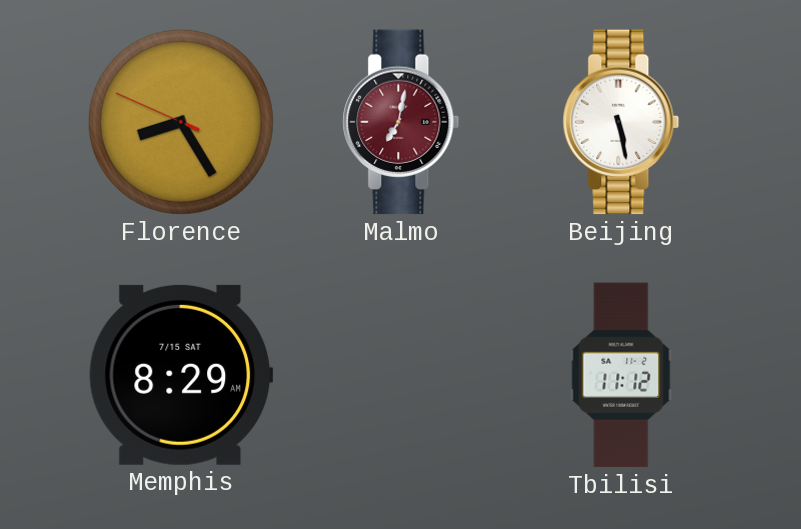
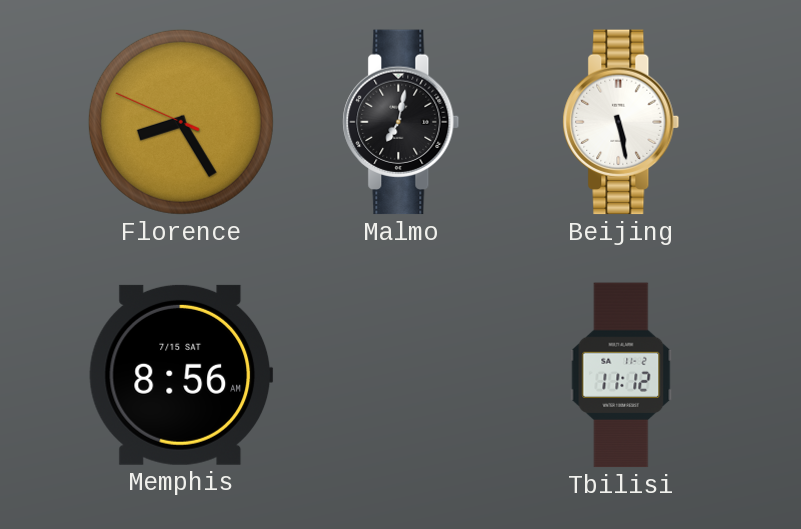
Malmo dial: burgundy -> black (401, 122)
Memphis: 8:29 -> 8:56 (181, 375)
